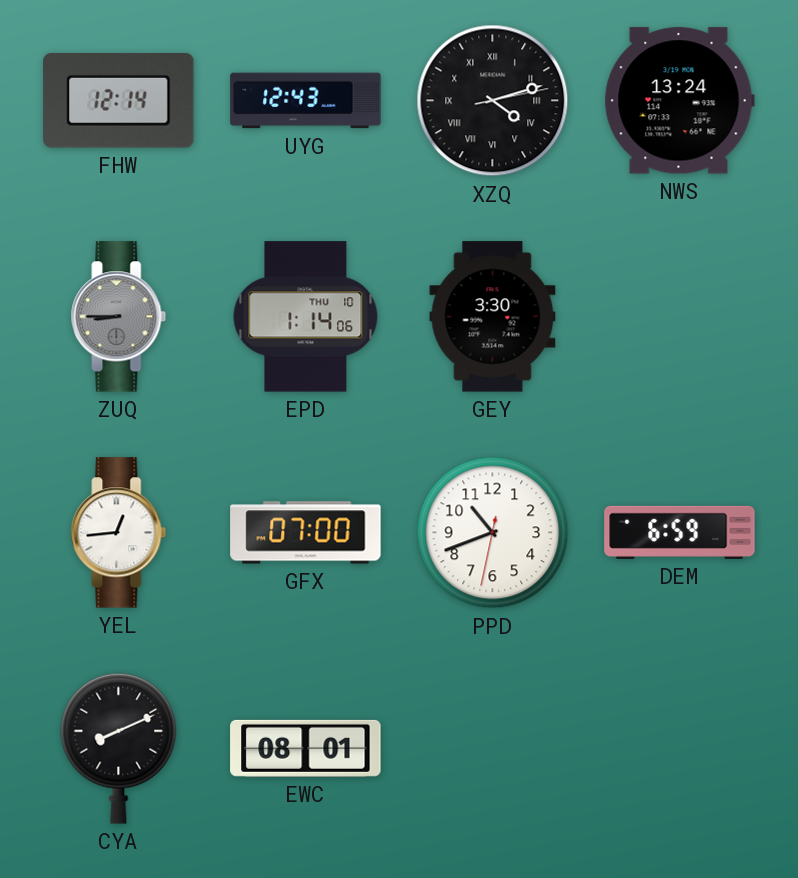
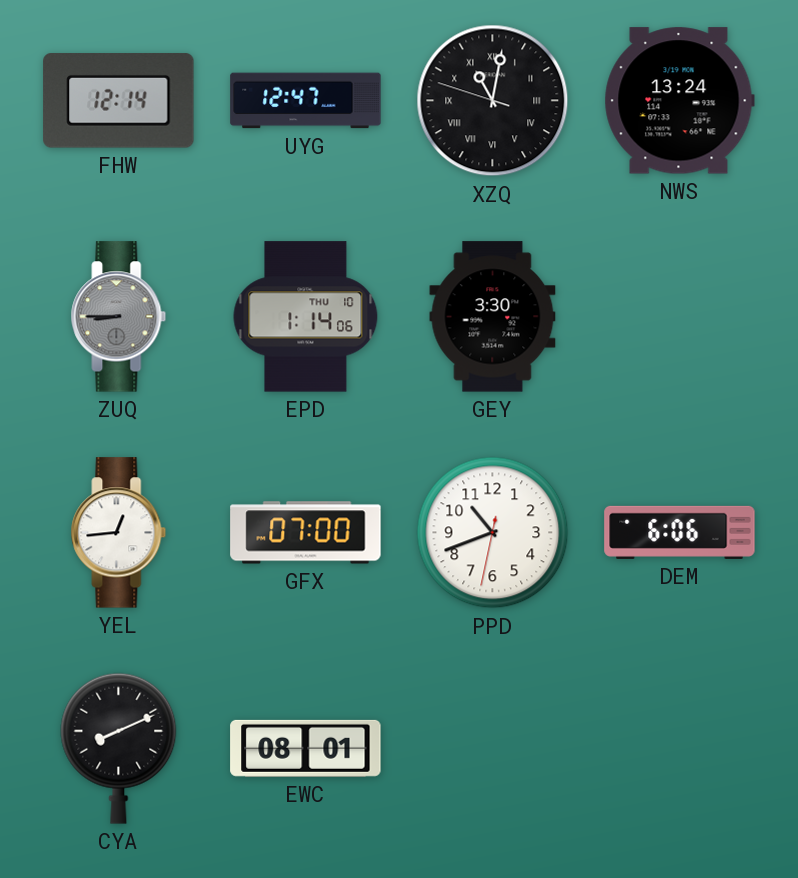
UYG: 12:43 -> 12:47 (306, 101)
XZQ: 4:12 -> 11:01 (493, 101)
DEM: 6:59 -> 6:06 (680, 532)
